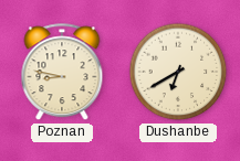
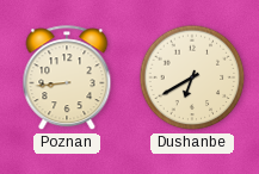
Poznan: 8:47 -> 8:44 (67, 79)
